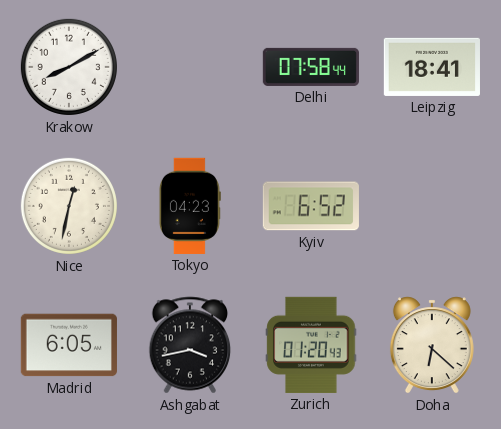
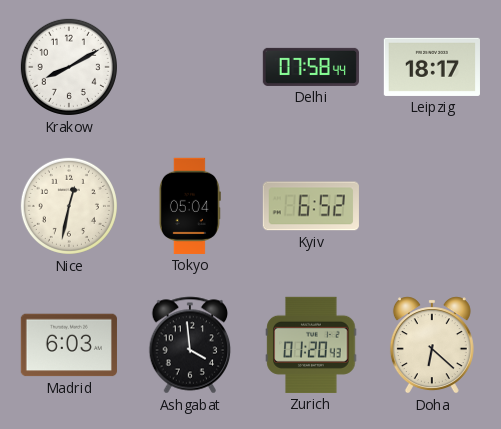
Leipzig: 18:41 -> 18:17 (432, 67)
Tokyo: 04:23 -> 05:04 (190, 206)
Madrid: 6:05 -> 6:03 (69, 345)
Ashgabat: 3:43 -> 3:59 (190, 345)
